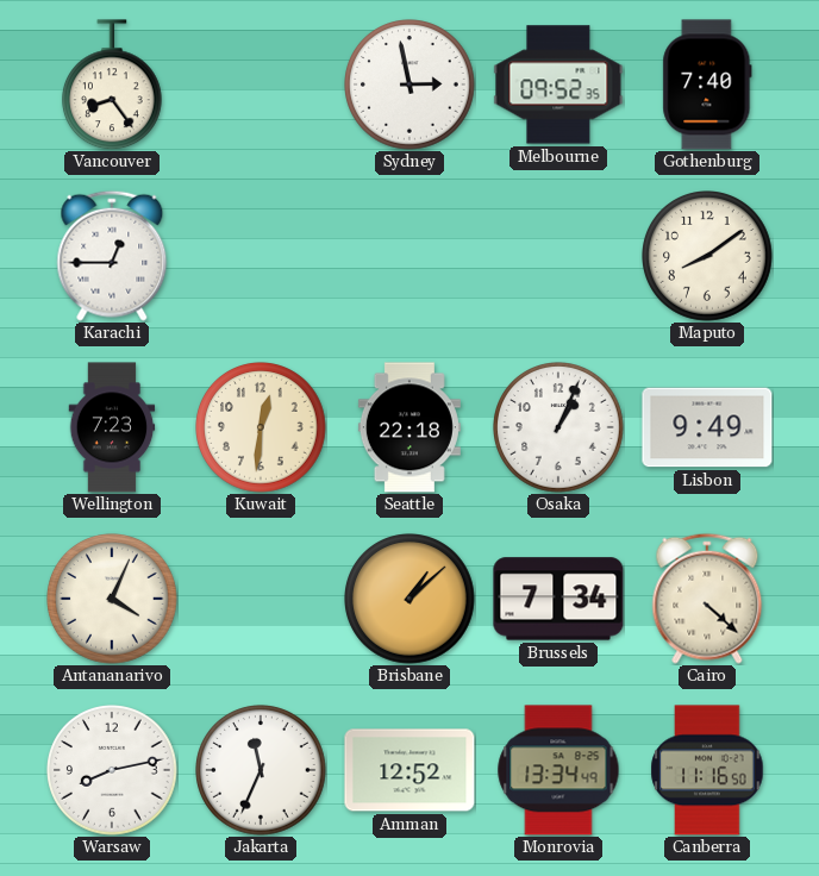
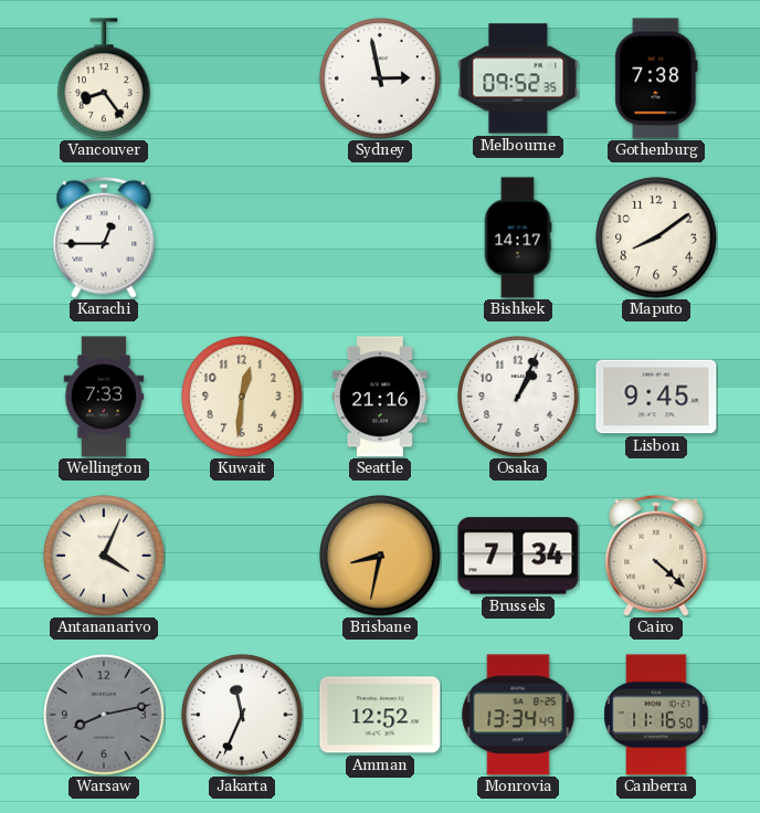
Gothenburg: 7:40 -> 7:38 (656, 78)
Bishkek: none -> 14:17 (518, 237)
Wellington: 7:23 -> 7:33 (104, 397)
Seattle: 22:18 -> 21:16 (380, 397)
Lisbon: 9:49 -> 9:45 (656, 397)
Brisbane: 1:08 -> 8:32 (381, 557)
Warsaw dial: white -> grey (105, 716)
